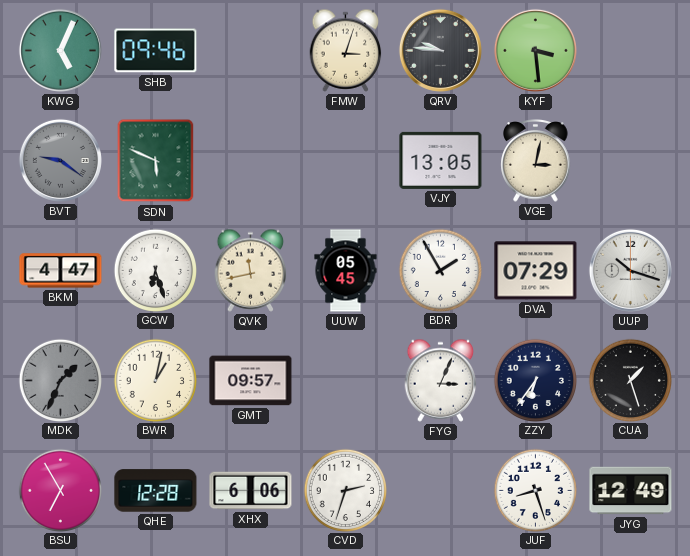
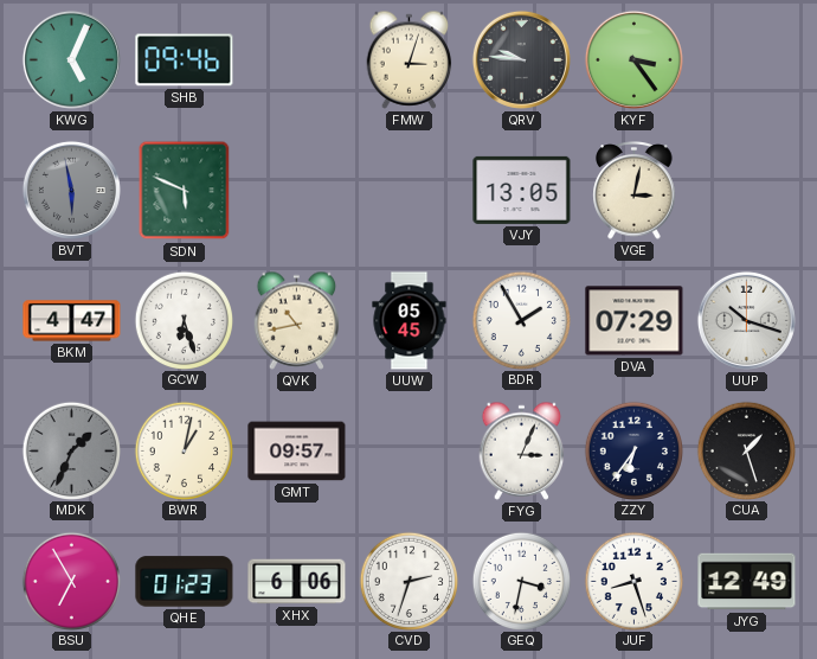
KYF: 3:29 -> 3:24 (633, 59)
BVT: 9:21 -> 5:58 (71, 190)
QVK: 11:43 -> 10:43 (297, 320)
QHE: 12:28 -> 01:23 (185, 582)
GEQ: none -> 3:32 (521, 581)
